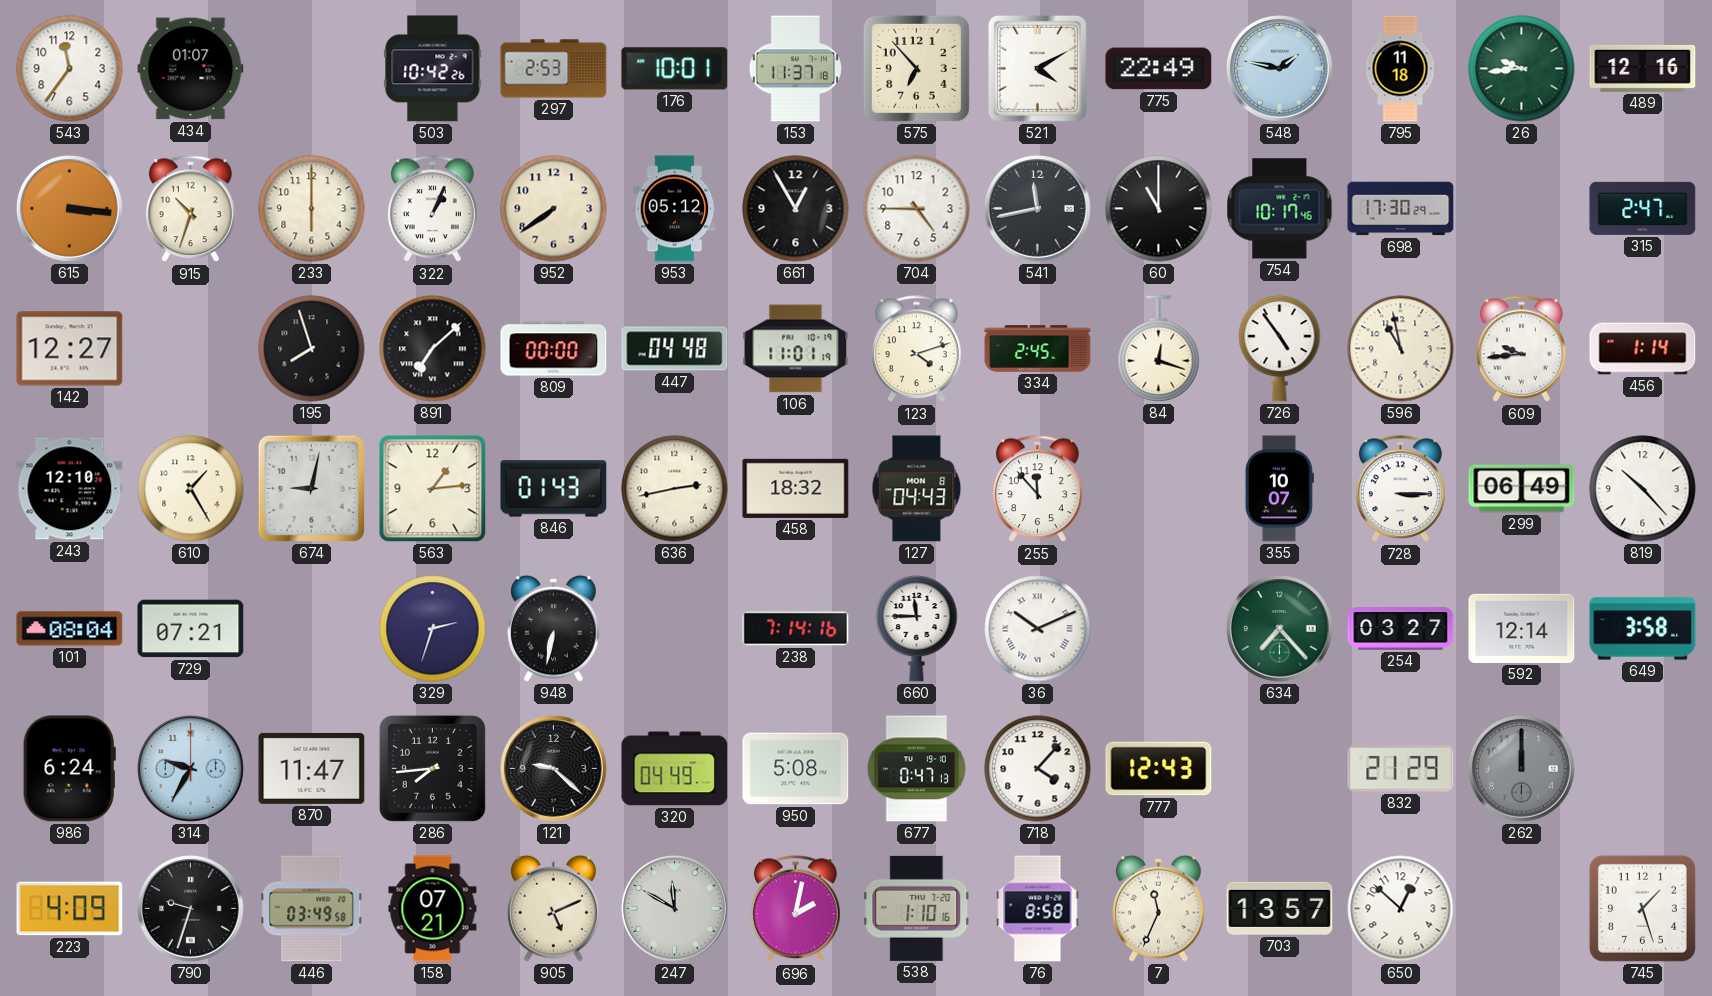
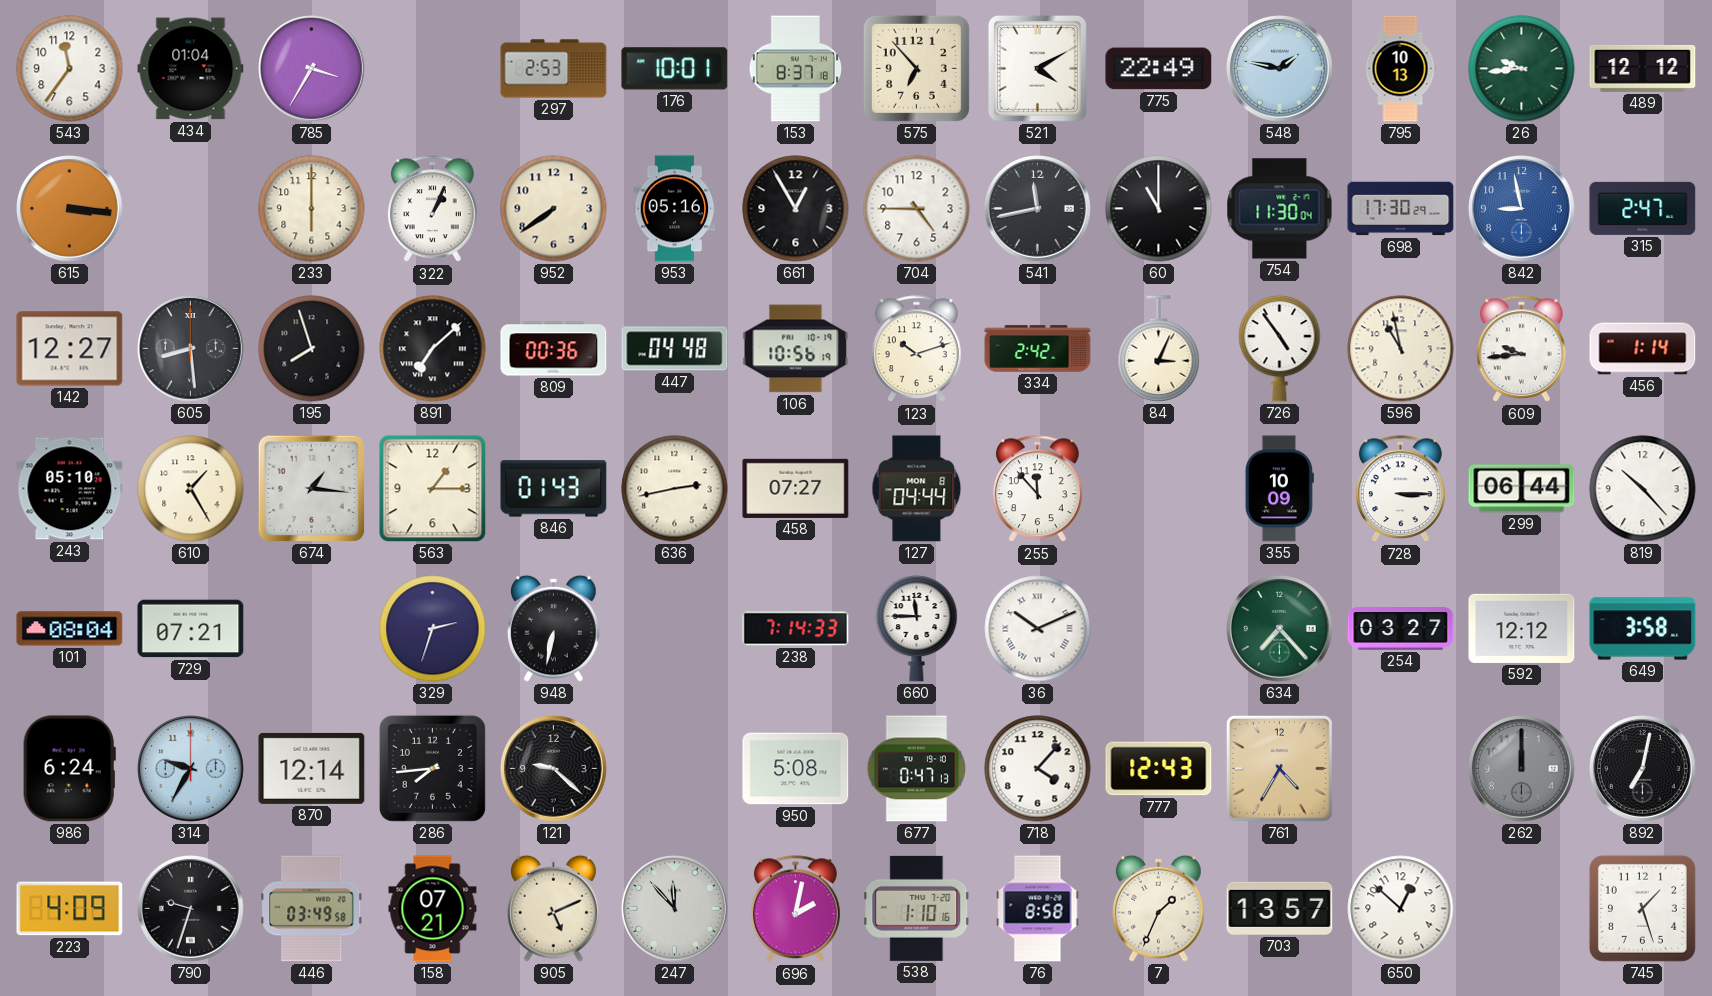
434: 01:07 -> 01:04 (191, 69)
785: none -> 3:35 (312, 69)
503: 10:42 -> none (433, 69)
153: 11:37 -> 8:37 (795, 69)
795: 11:18 -> 10:13 (1400, 69)
489: 12:16 -> 12:12 (1643, 68)
915: 10:33 -> none (190, 209)
953: 05:12 -> 05:16 (675, 209)
754: 10:17 -> 11:30 (1280, 209)
842: none -> 8:58 (1522, 209)
605: none -> 8:29 (191, 349)
809: 00:00 -> 00:36 (554, 349)
106: 11:01 -> 10:56 (796, 349)
123: 4:12 -> 10:12 (916, 349)
334: 2:45 -> 2:42 (1038, 349)
84: 12:18 -> 3:04 (1159, 349)
243: 12:10 -> 05:10 (70, 489)
674: 9:02 -> 1:16 (311, 488)
563: 1:14 -> 1:15 (433, 489)
458: 18:32 -> 07:27 (796, 488)
127: 04:43 -> 04:44 (917, 489)
355: 10:07 -> 10:09 (1279, 489)
299: 06:49 -> 06:44 (1522, 489)
238: 7:14:16 -> 7:14:33 (796, 629)
592: 12:14 -> 12:12 (1522, 628)
870: 11:47 -> 12:14 (312, 768)
320: 04:49 -> none (675, 769)
761: none -> 4:35 (1279, 768)
832: 21:29 -> none (1401, 769)
892: none -> 7:02 (1643, 769)
247: 11:50 -> 11:53 (675, 909)
7: 11:34 -> 1:34 (1159, 908)
